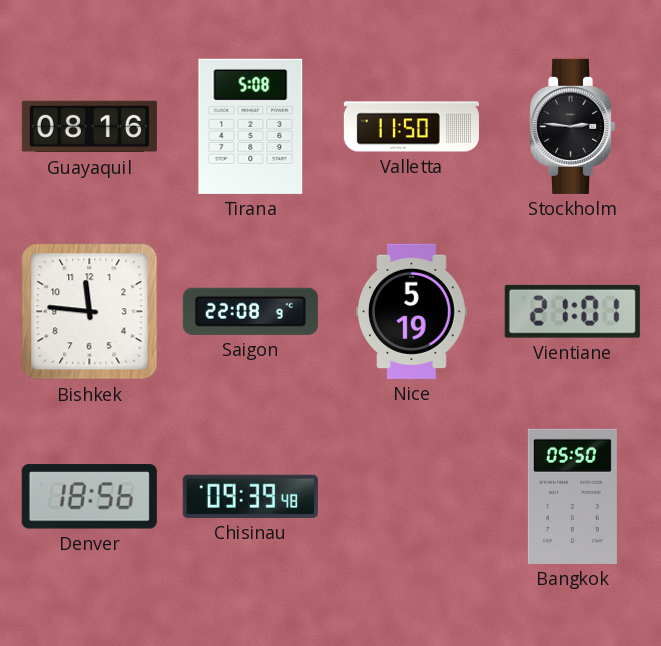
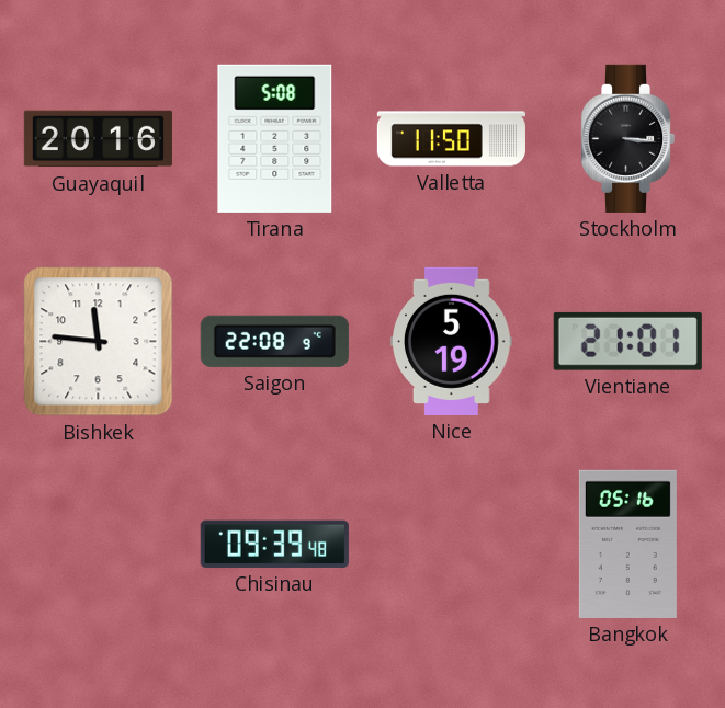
Guayaquil: 08:16 -> 20:16 (98, 139)
Stockholm: 2:46 -> 3:16 (627, 138)
Denver: 18:56 -> none (89, 497)
Bangkok: 05:50 -> 05:16 (627, 544)
